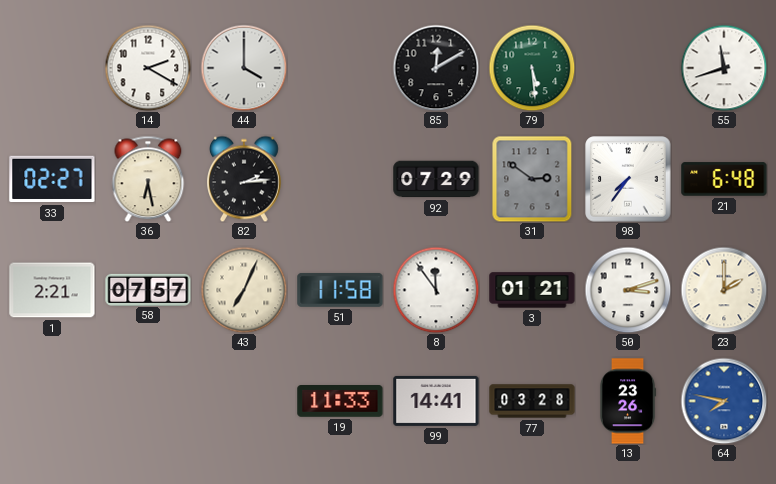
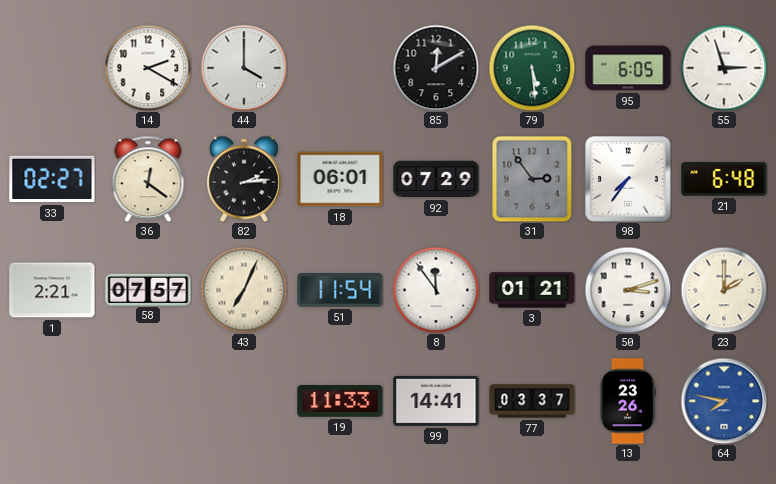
95: none -> 6:05 (628, 68)
55: 11:42 -> 2:57 (724, 68)
36: 6:28 -> 12:21 (148, 179)
18: none -> 06:01 (340, 179)
31: 2:51 -> 2:54 (532, 179)
51: 11:58 -> 11:54 (340, 290)
77: 03:28 -> 03:37 (532, 401)
